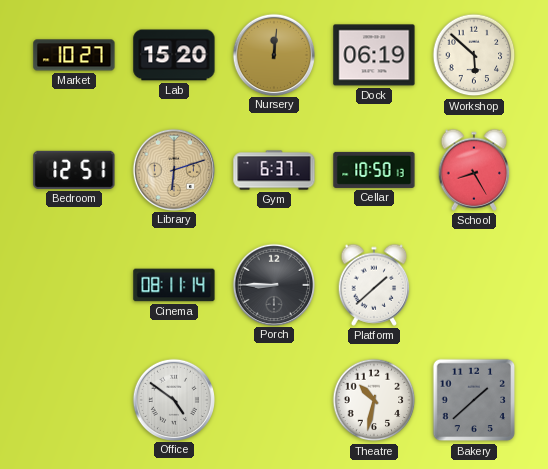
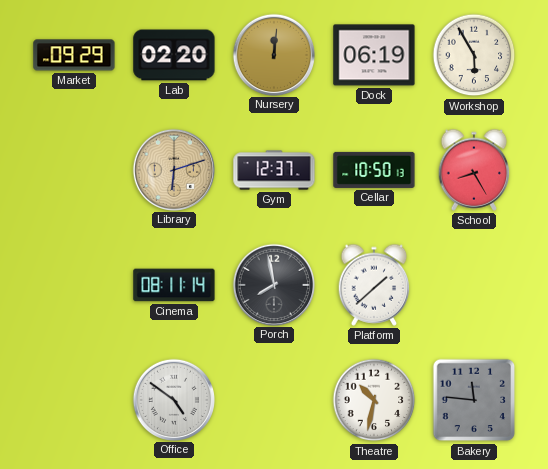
Market: 10:27 -> 09:29 (74, 55)
Lab: 15:20 -> 02:20 (174, 55)
Workshop: 5:52 -> 5:55 (474, 55)
Bedroom: 12:51 -> none (74, 170)
Gym: 6:37 -> 12:37 (274, 170)
Porch: 8:45 -> 7:58 (273, 284)
Bakery: 1:38 -> 11:46 (474, 400)
